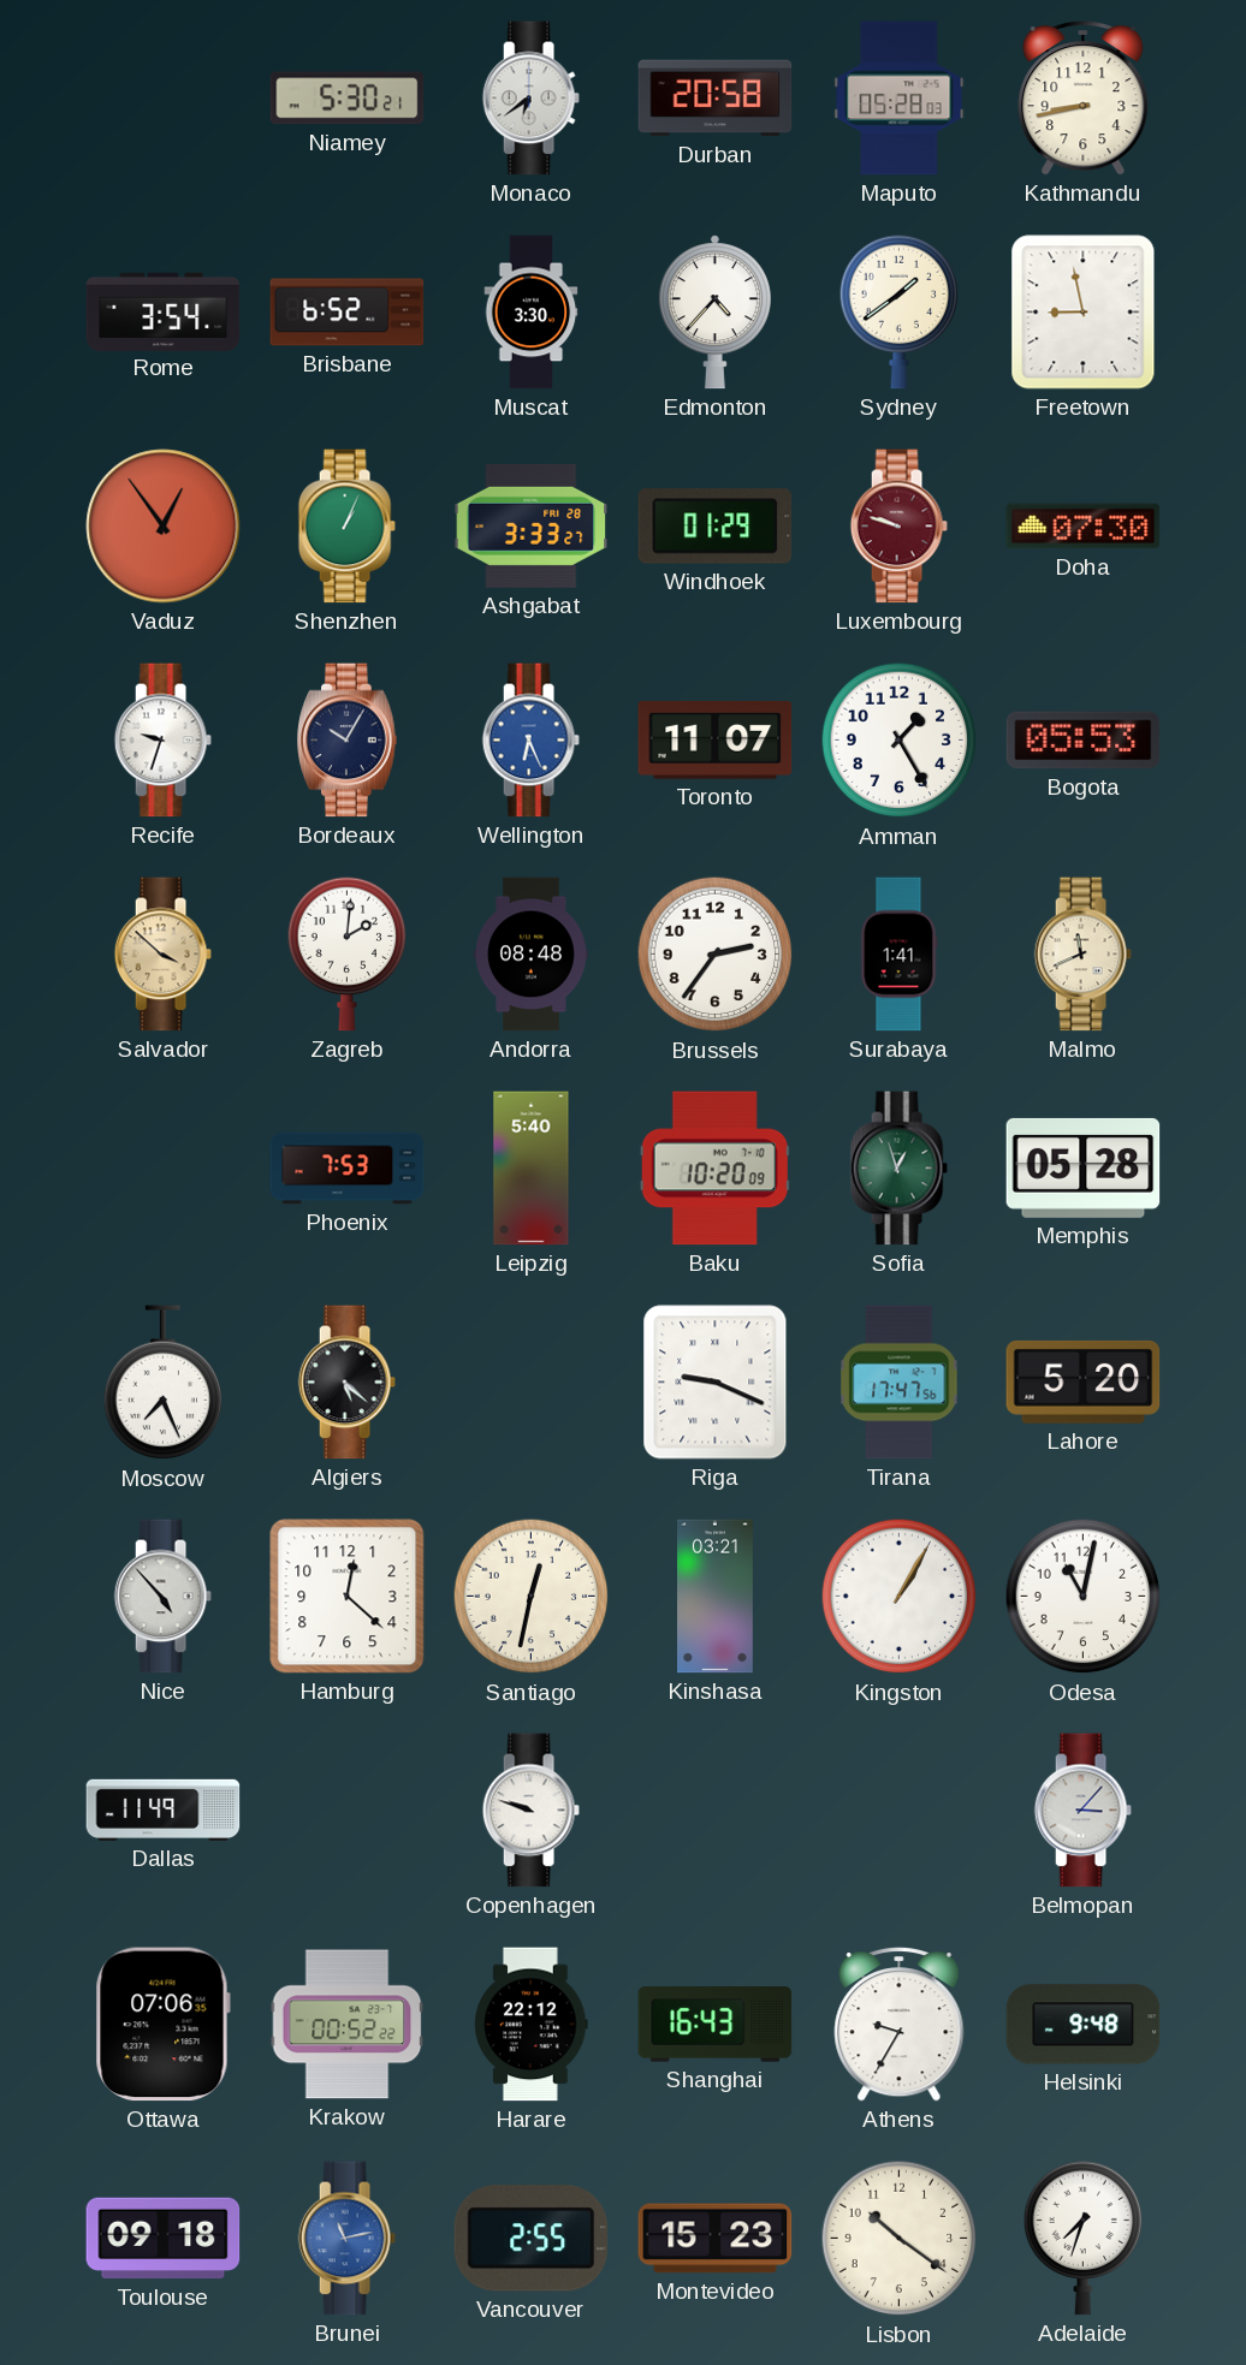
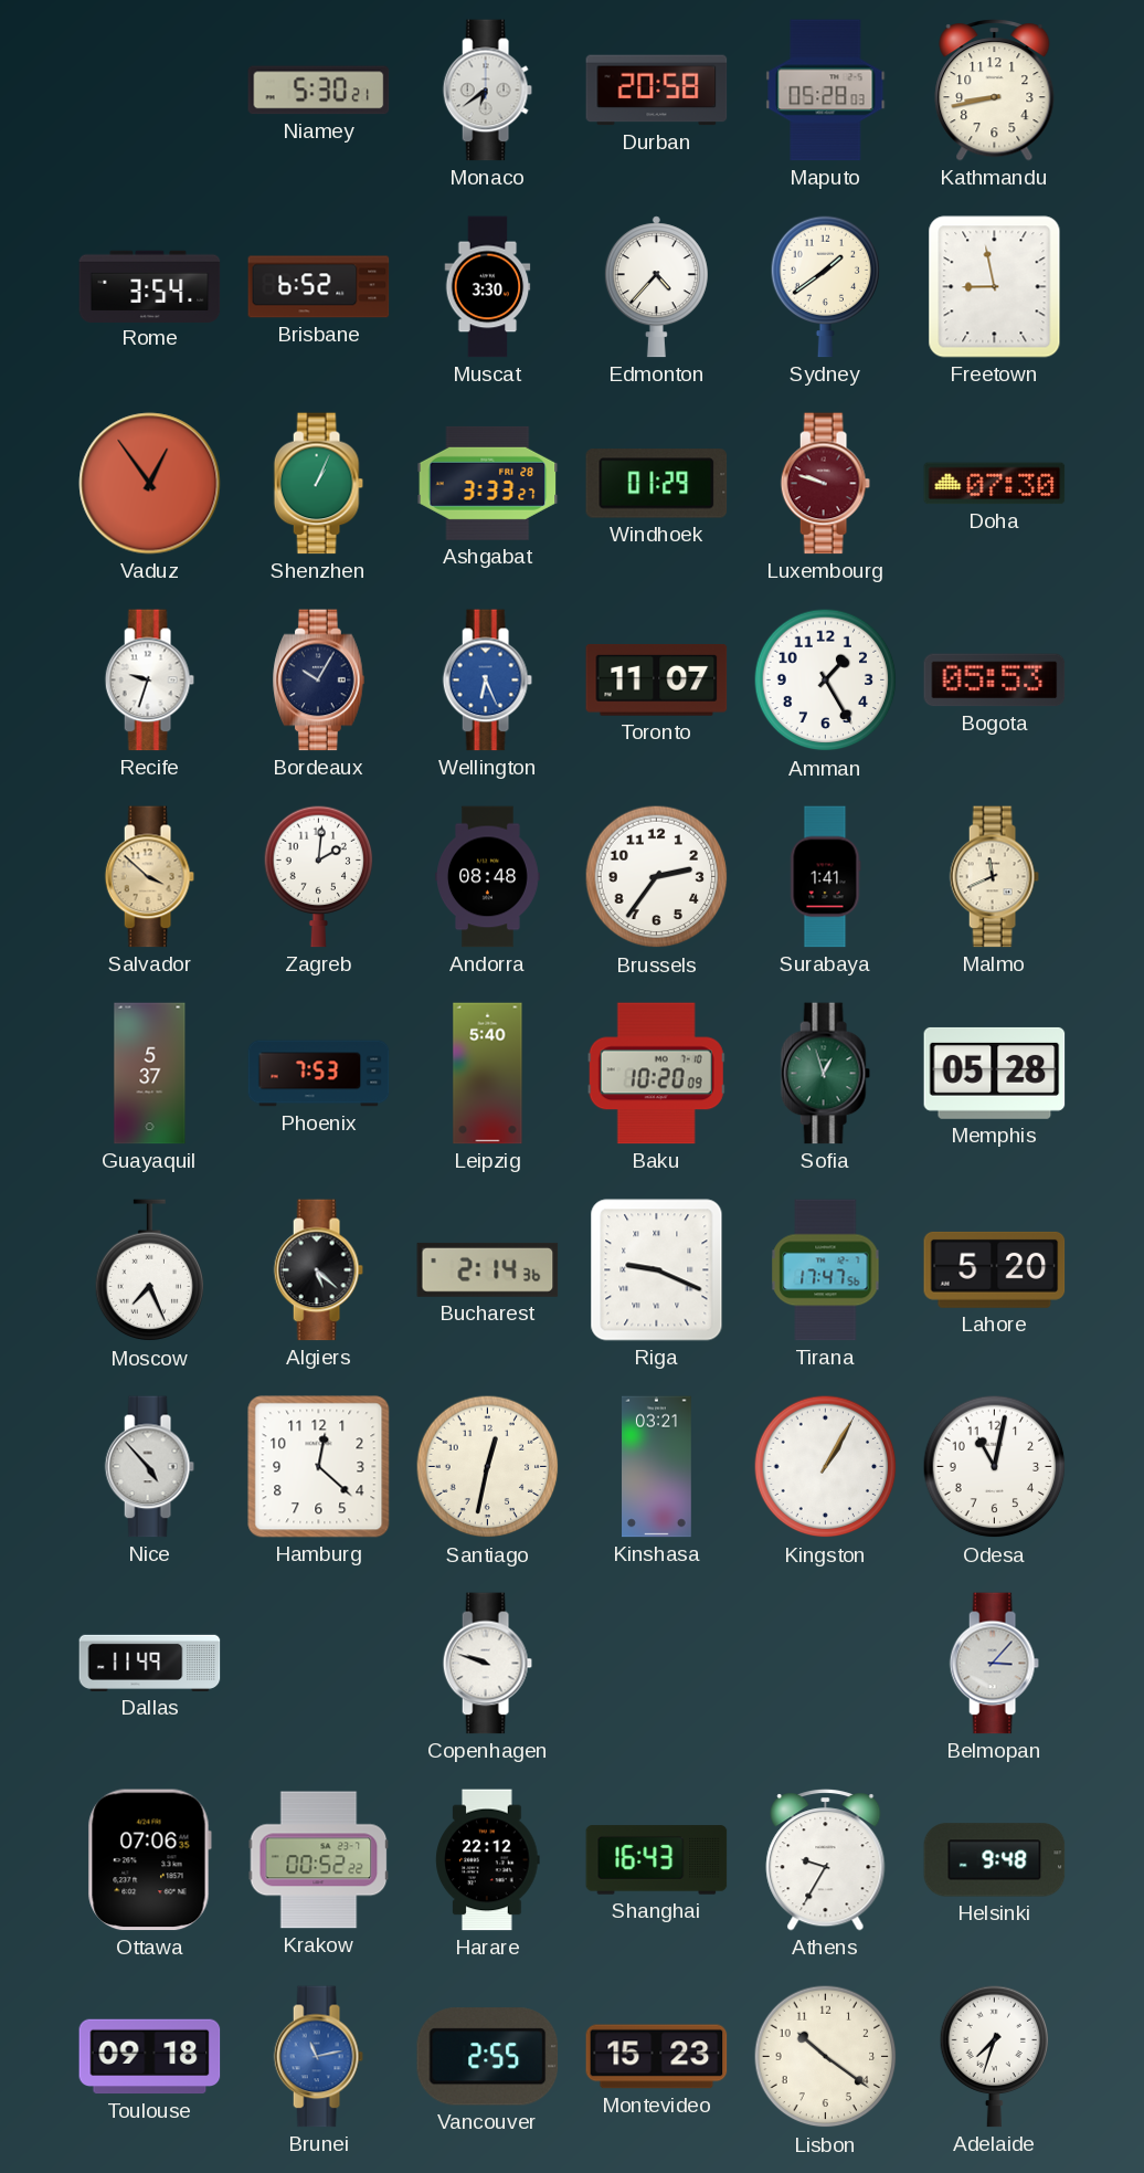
Guayaquil: none -> 5:37 (150, 1074)
Bucharest: none -> 2:14 (488, 1269)
